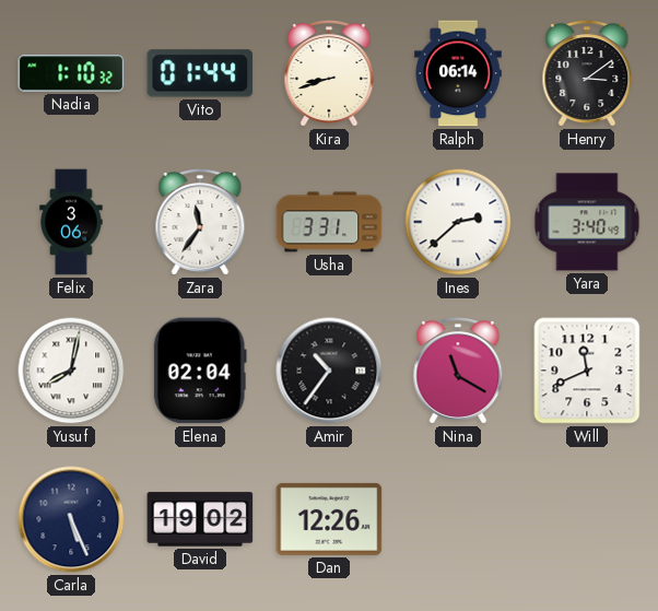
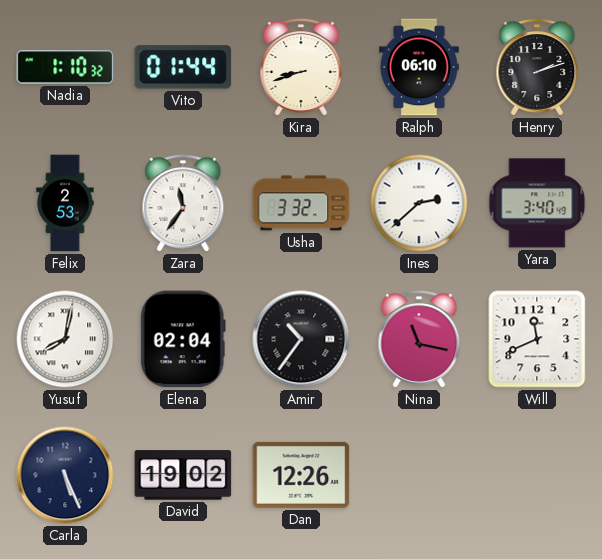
Ralph: 06:14 -> 06:10 (419, 67)
Henry: 3:09 -> 2:12 (537, 68)
Felix: 3:06 -> 2:53 (65, 203)
Usha: 3:31 -> 3:32 (301, 203)
Nina: 11:20 -> 11:17 (419, 340)
